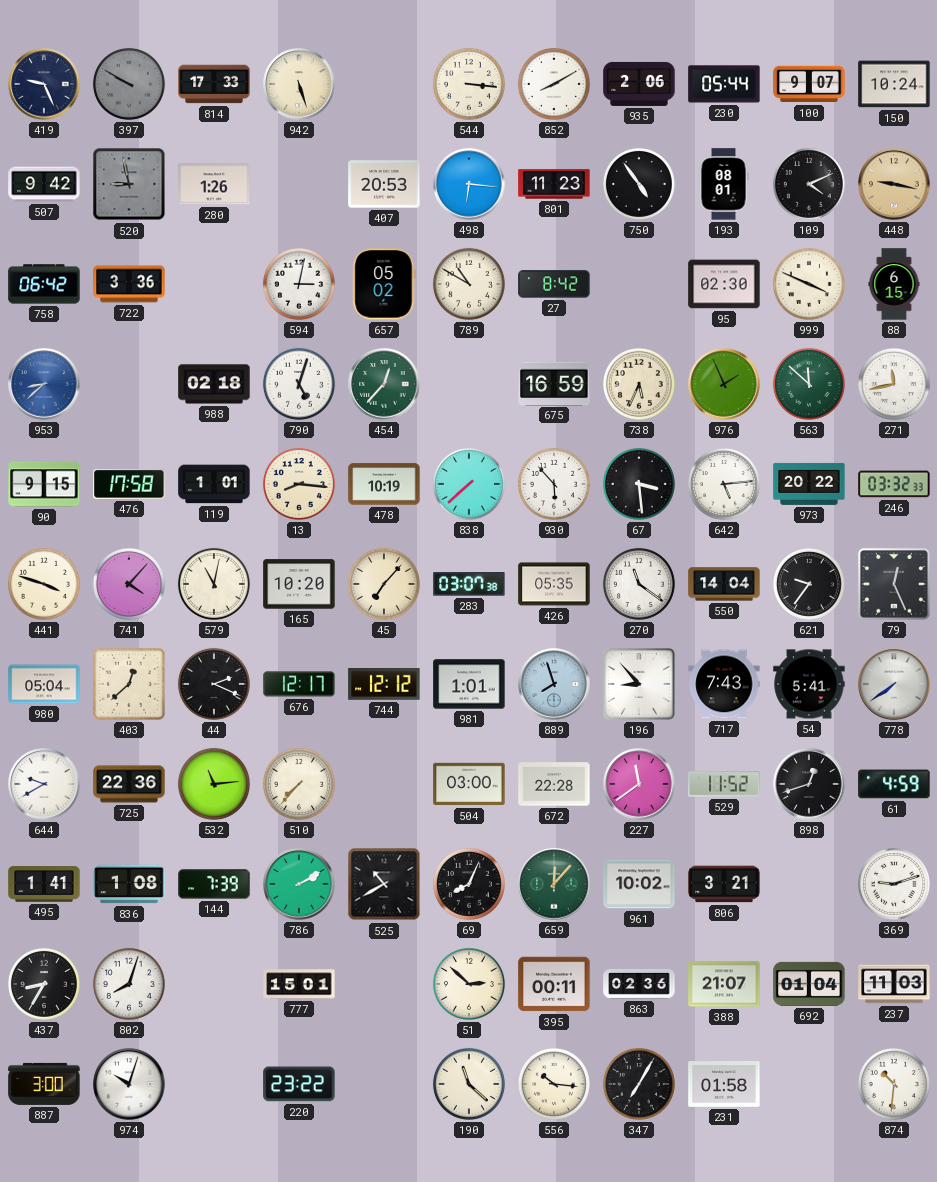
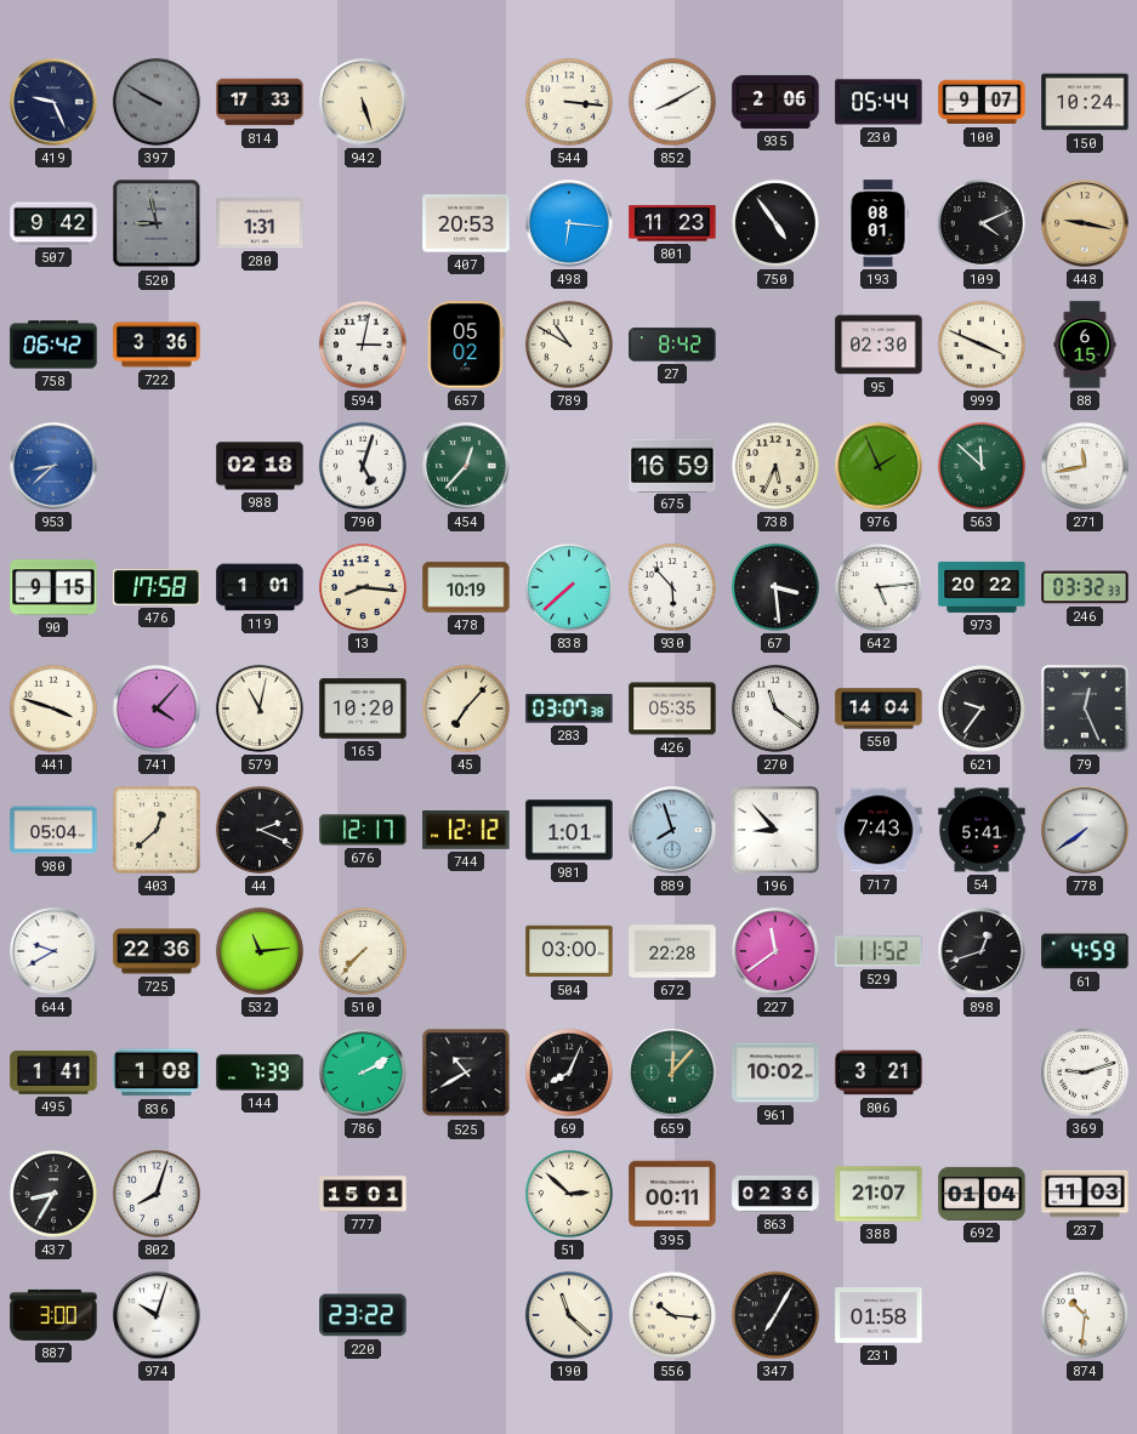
280: 1:26 -> 1:31 (260, 223)
